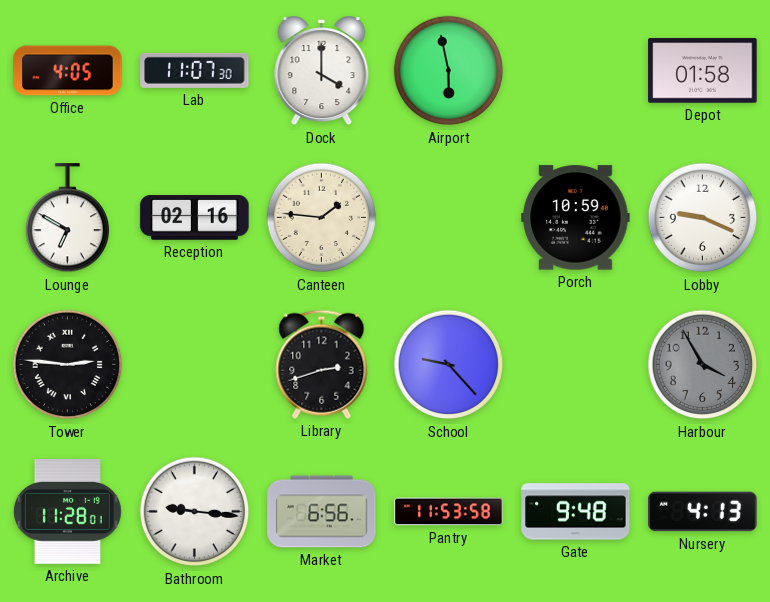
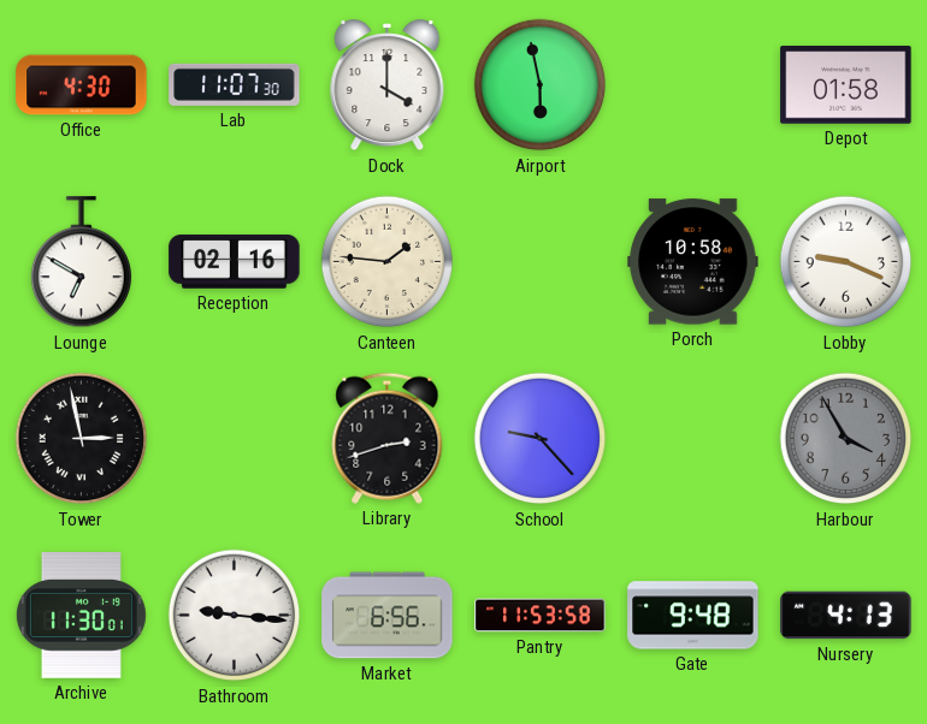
Office: 4:05 -> 4:30 (82, 85)
Porch: 10:59 -> 10:58 (693, 262)
Tower: 2:46 -> 2:58 (82, 439)
Archive: 11:28 -> 11:30 (81, 616)
